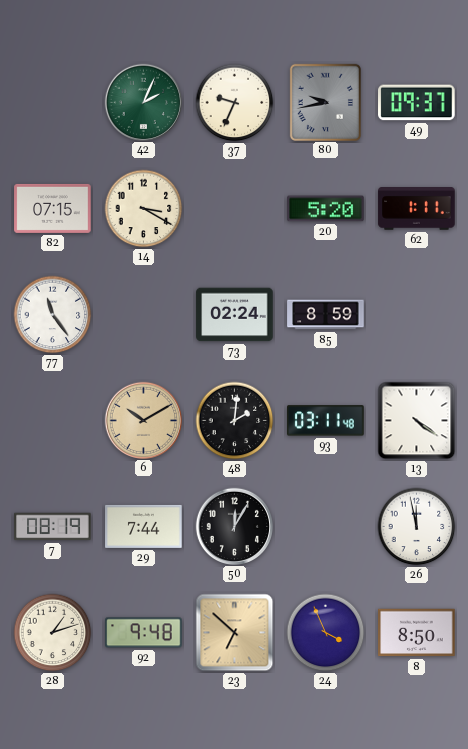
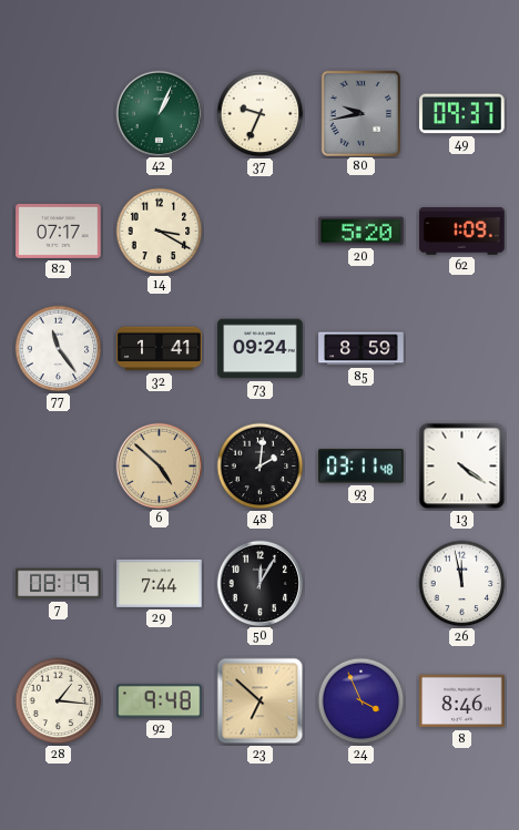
42: 2:04 -> 1:04 (159, 113)
82: 07:15 -> 07:17 (59, 230)
62: 1:11 -> 1:09 (462, 232)
32: none -> 1:41 (160, 349)
73: 02:24 -> 09:24 (261, 349)
6: 10:10 -> 4:52 (159, 465)
28: 1:12 -> 1:16 (59, 701)
8: 8:50 -> 8:46 (462, 701)
